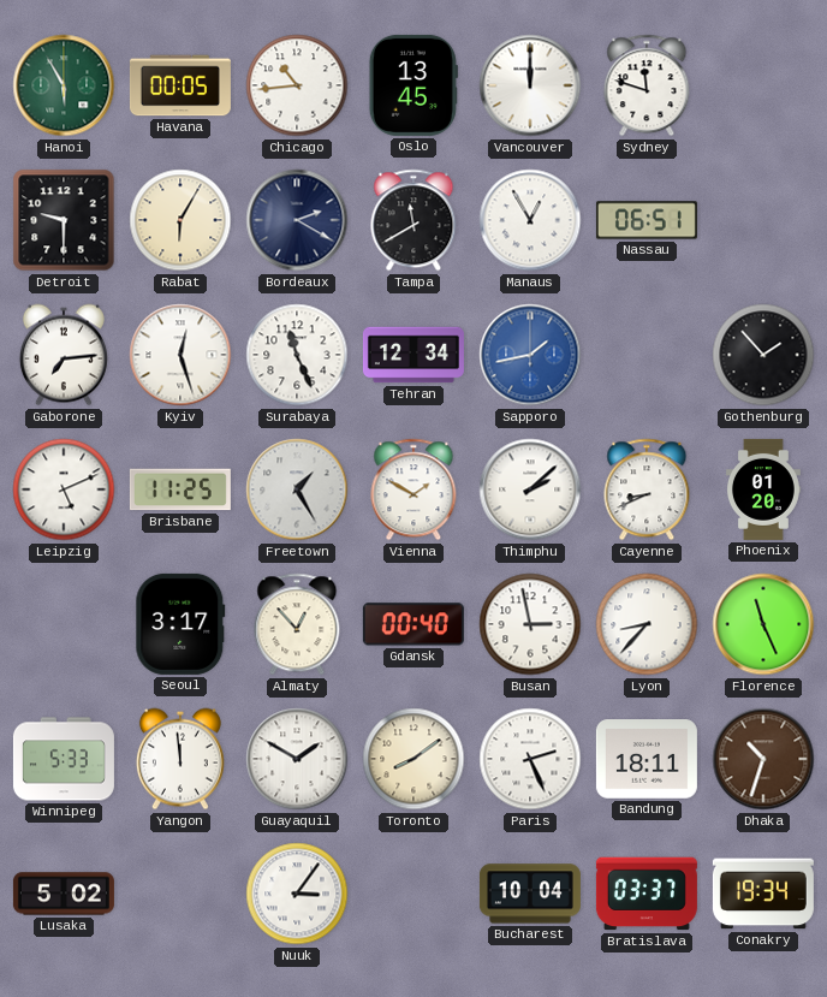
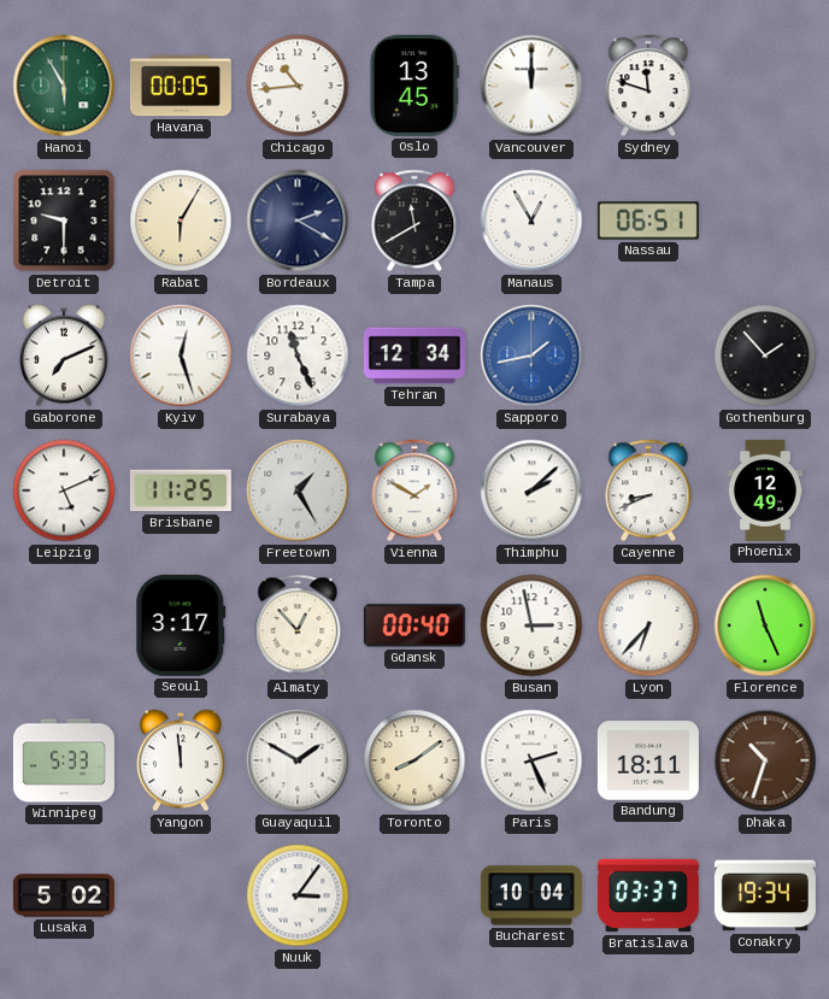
Gaborone: 7:14 -> 7:11 (64, 355)
Phoenix: 01:20 -> 12:49 (765, 490)
Lyon: 8:37 -> 6:37 (648, 625)
